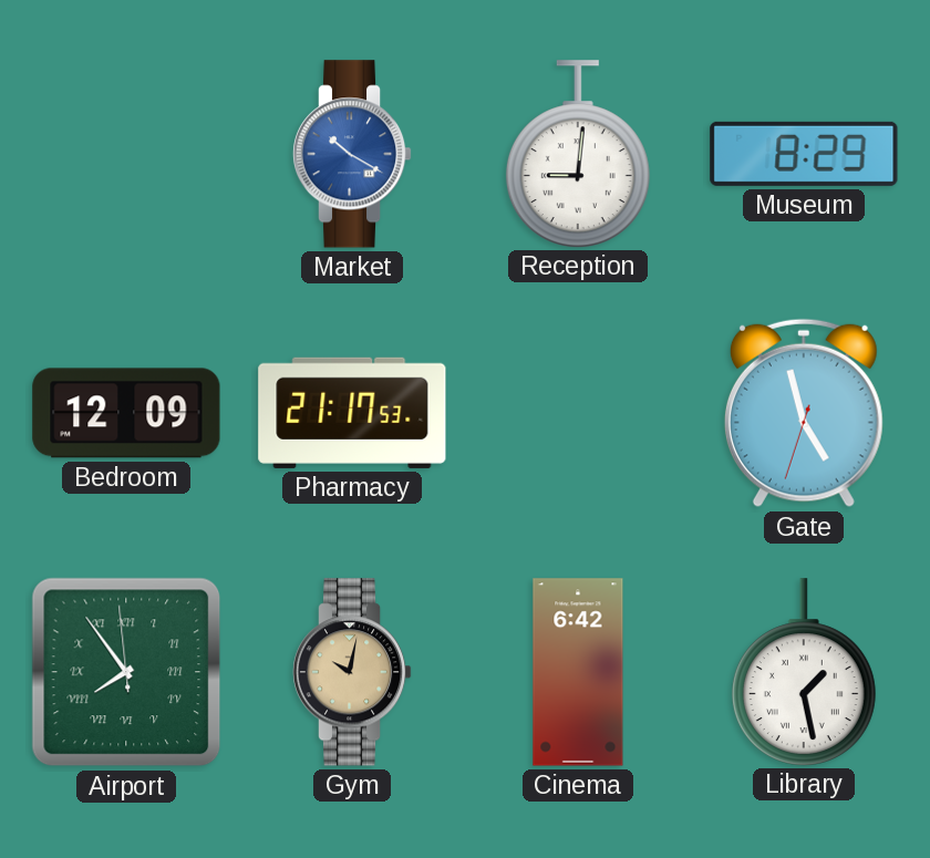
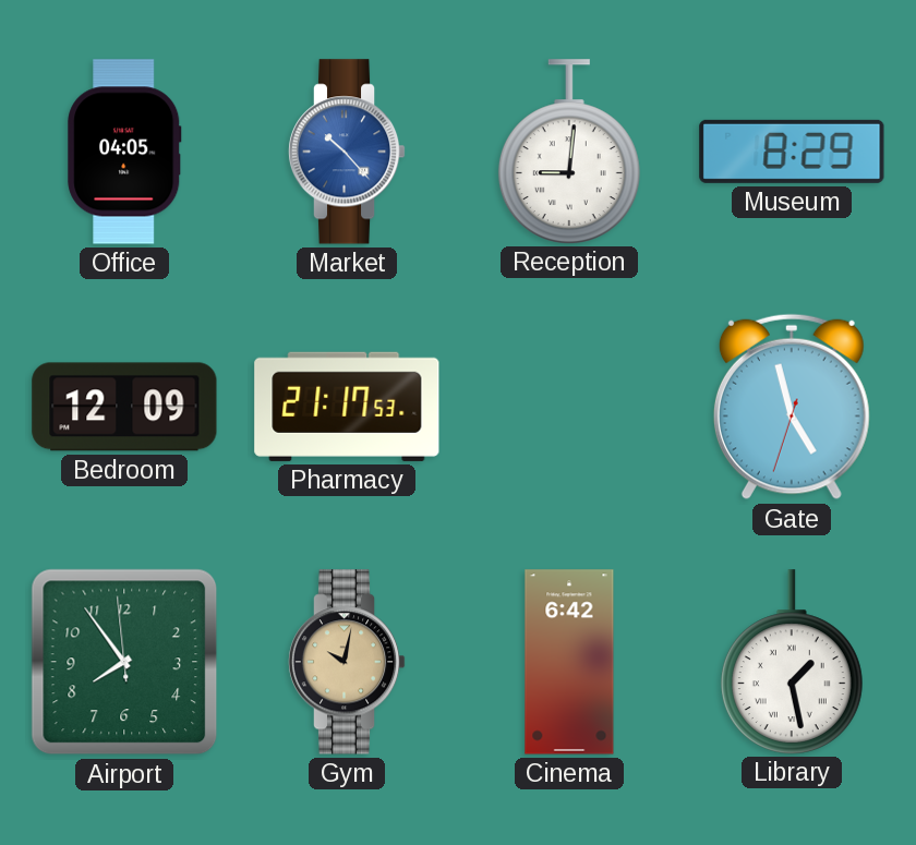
Office: none -> 04:05 (124, 152)
Market: 10:20 -> 10:23 (347, 152)
Airport numerals: Roman -> Arabic (124, 662)
